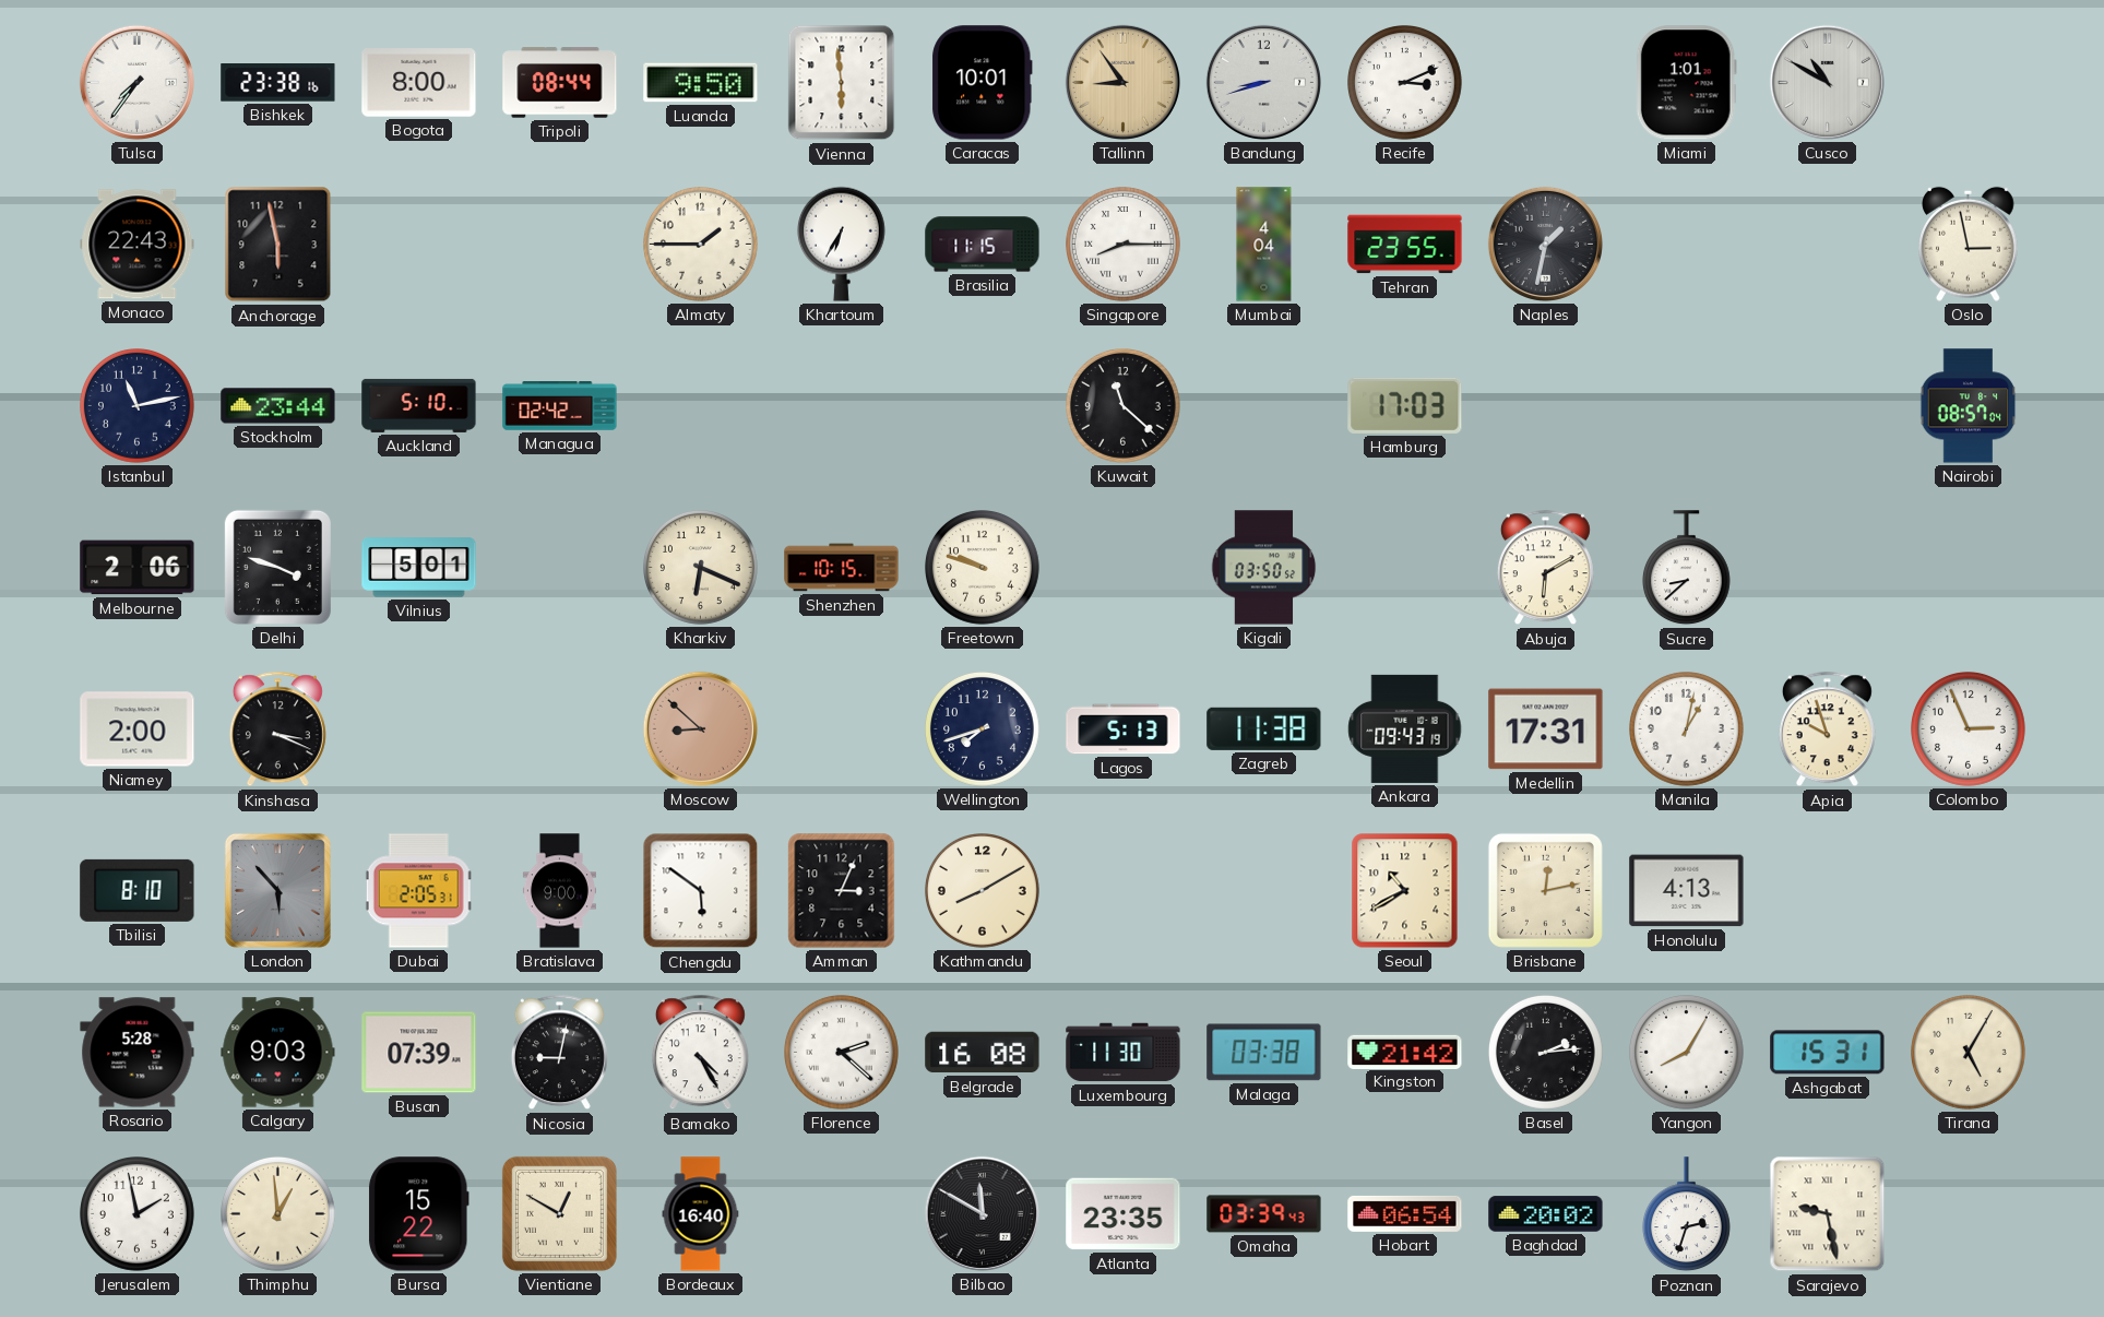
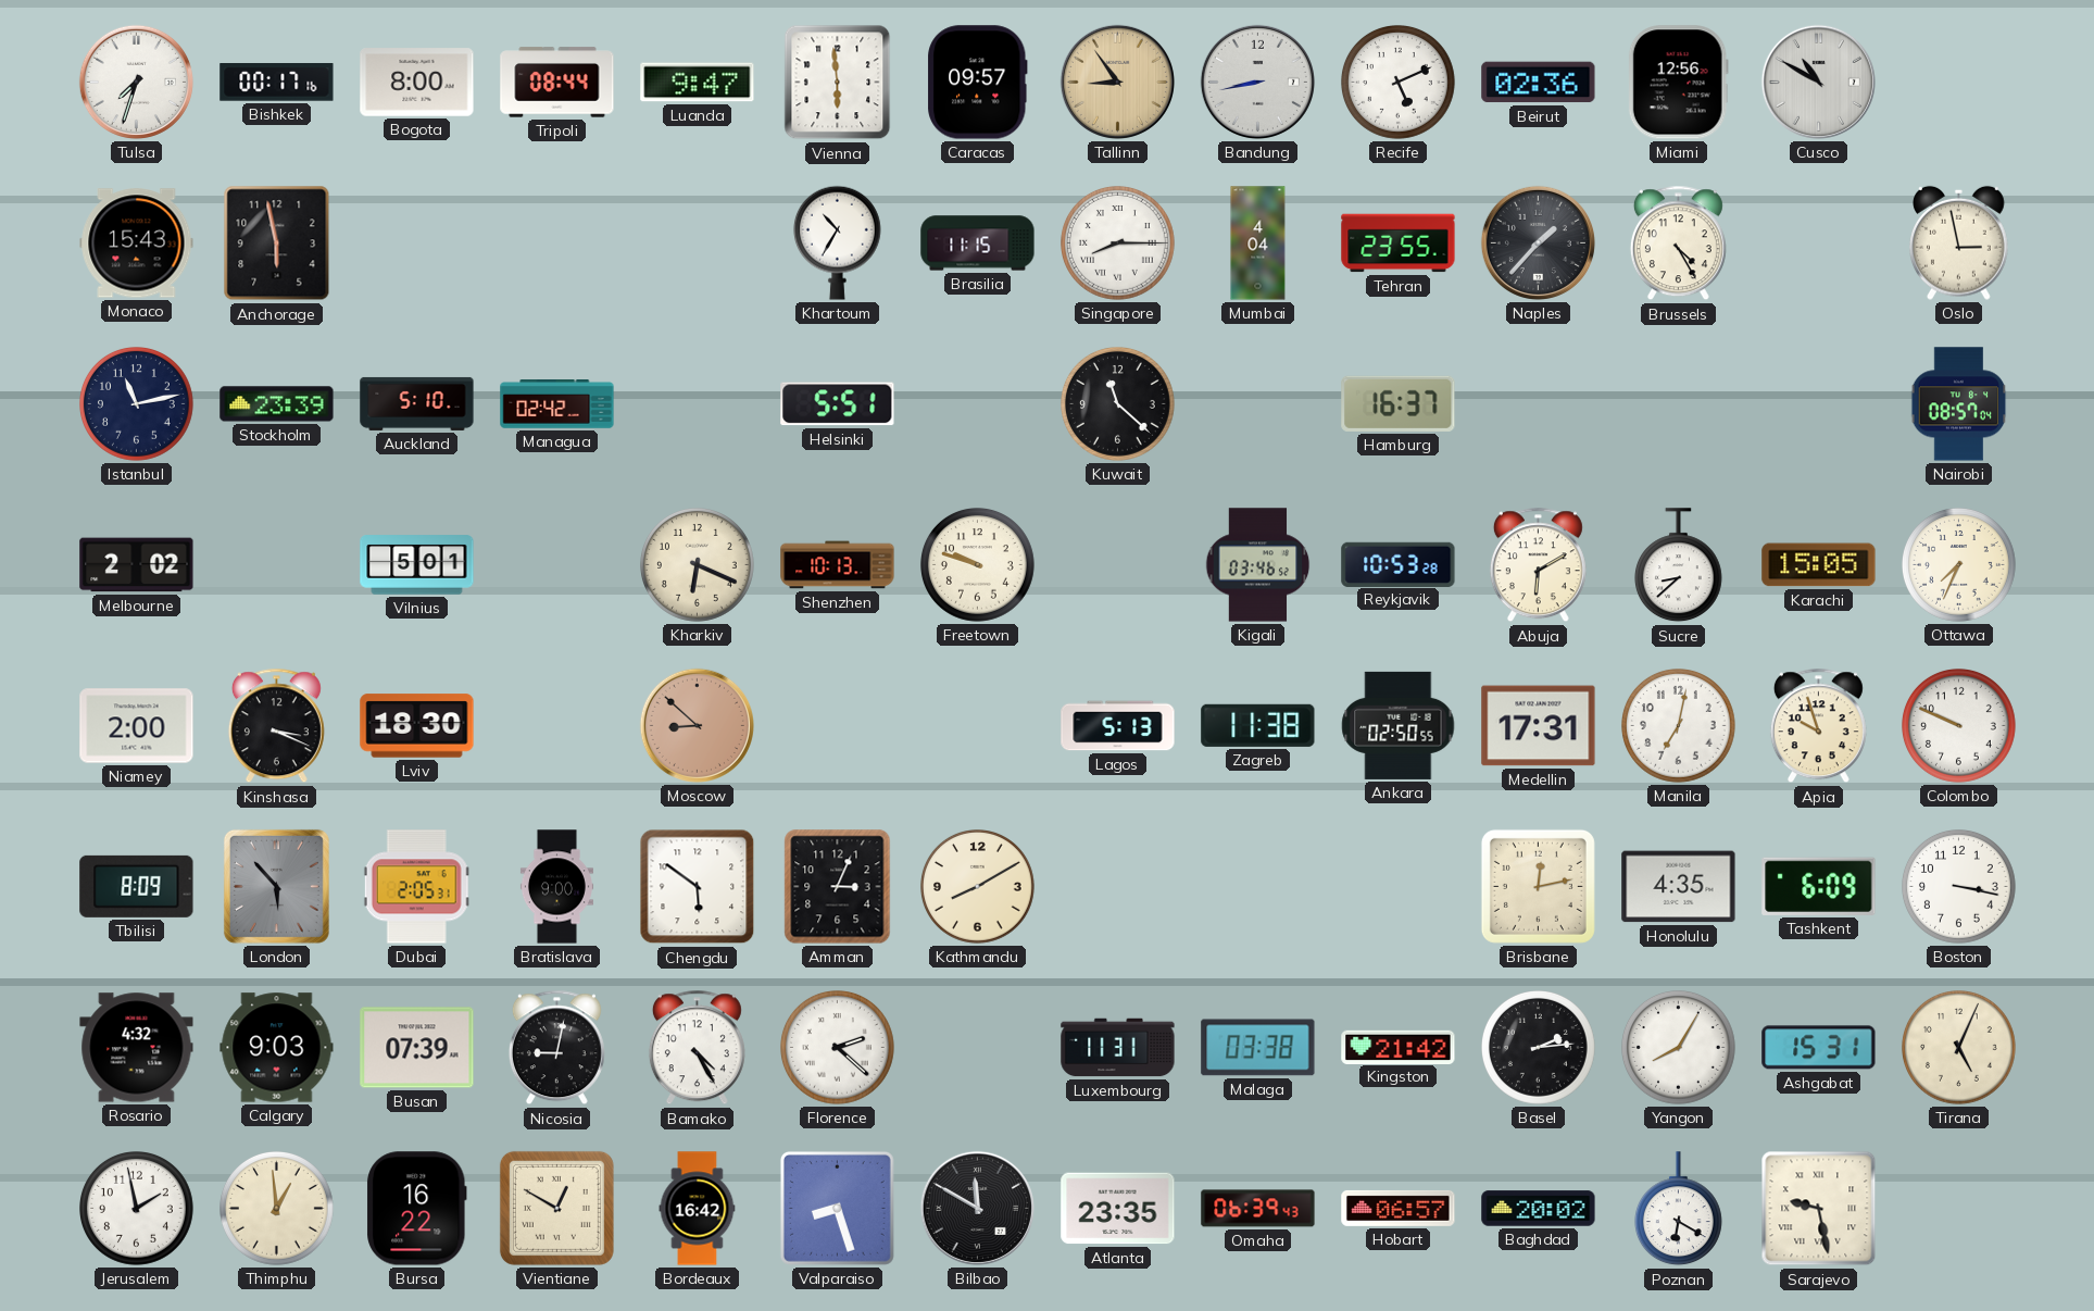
Tulsa: 7:36 -> 7:33 (136, 82)
Bishkek: 23:38 -> 00:17 (277, 83)
Luanda: 9:50 -> 9:47 (698, 83)
Caracas: 10:01 -> 09:57 (978, 83)
Bandung: 8:42 -> 8:43 (1257, 82)
Recife: 3:11 -> 5:11 (1399, 83)
Beirut: none -> 02:36 (1539, 83)
Miami: 1:01 -> 12:56 (1678, 83)
Monaco: 22:43 -> 15:43 (137, 244)
Almaty: 1:45 -> none (701, 245)
Khartoum: 6:35 -> 10:35 (837, 242)
Naples: 1:32 -> 1:37 (1538, 242)
Brussels: none -> 4:25 (1678, 244)
Stockholm: 23:44 -> 23:39 (277, 404)
Helsinki: none -> 5:51 (838, 404)
Hamburg: 17:03 -> 16:37 (1399, 403)
Melbourne: 2:06 -> 2:02 (137, 565)
Delhi: 3:48 -> none (277, 567)
Shenzhen: 10:15 -> 10:13 (838, 565)
Kigali: 03:50 -> 03:46 (1258, 565)
Reykjavik: none -> 10:53 (1399, 564)
Karachi: none -> 15:05 (1819, 565)
Ottawa: none -> 7:34 (1959, 565)
Lviv: none -> 18:30 (417, 726)
Wellington: 7:42 -> none (983, 729)
Ankara: 09:43 -> 02:50 (1399, 725)
Manila: 1:02 -> 7:02 (1679, 726)
Colombo: 2:56 -> 9:49 (1959, 726)
Tbilisi: 8:10 -> 8:09 (137, 886)
Seoul: 10:40 -> none (1405, 891)
Honolulu: 4:13 -> 4:35 (1679, 887)
Tashkent: none -> 6:09 (1819, 886)
Boston: none -> 3:17 (1959, 887)
Rosario: 5:28 -> 4:32 (137, 1048)
Belgrade: 16:08 -> none (983, 1053)
Luxembourg: 11:30 -> 11:31 (1118, 1048)
Tirana: 5:05 -> 5:04 (1959, 1048)
Bursa: 15:22 -> 16:22 (417, 1209)
Bordeaux: 16:40 -> 16:42 (698, 1209)
Valparaiso: none -> 8:27 (837, 1208)
Omaha: 03:39 -> 06:39 (1258, 1209)
Hobart: 06:54 -> 06:57 (1399, 1208)
Poznan: 2:33 -> 6:20 (1678, 1209)
